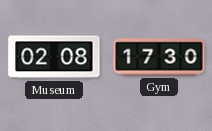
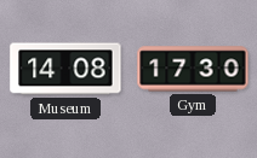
Museum: 02:08 -> 14:08 (65, 69)
